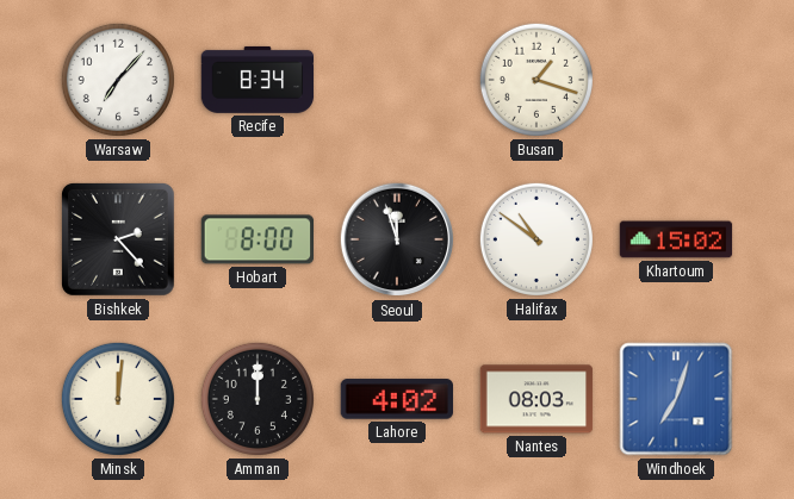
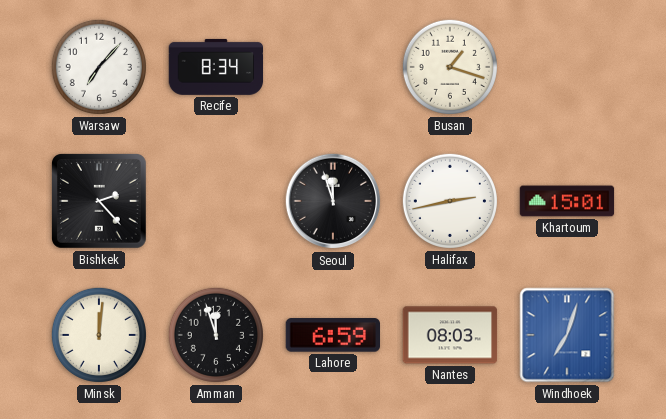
Hobart: 8:00 -> none (256, 239)
Halifax: 10:51 -> 2:43 (450, 201)
Khartoum: 15:02 -> 15:01 (567, 201)
Amman: 12:00 -> 11:57 (216, 335)
Lahore: 4:02 -> 6:59 (332, 335)
